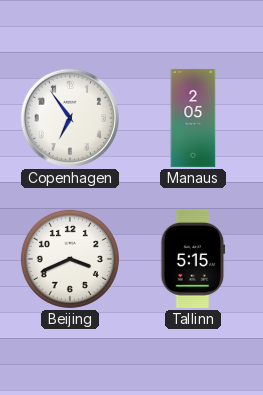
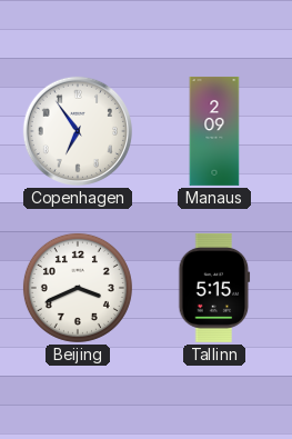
Manaus: 2:05 -> 2:09 (214, 131)
